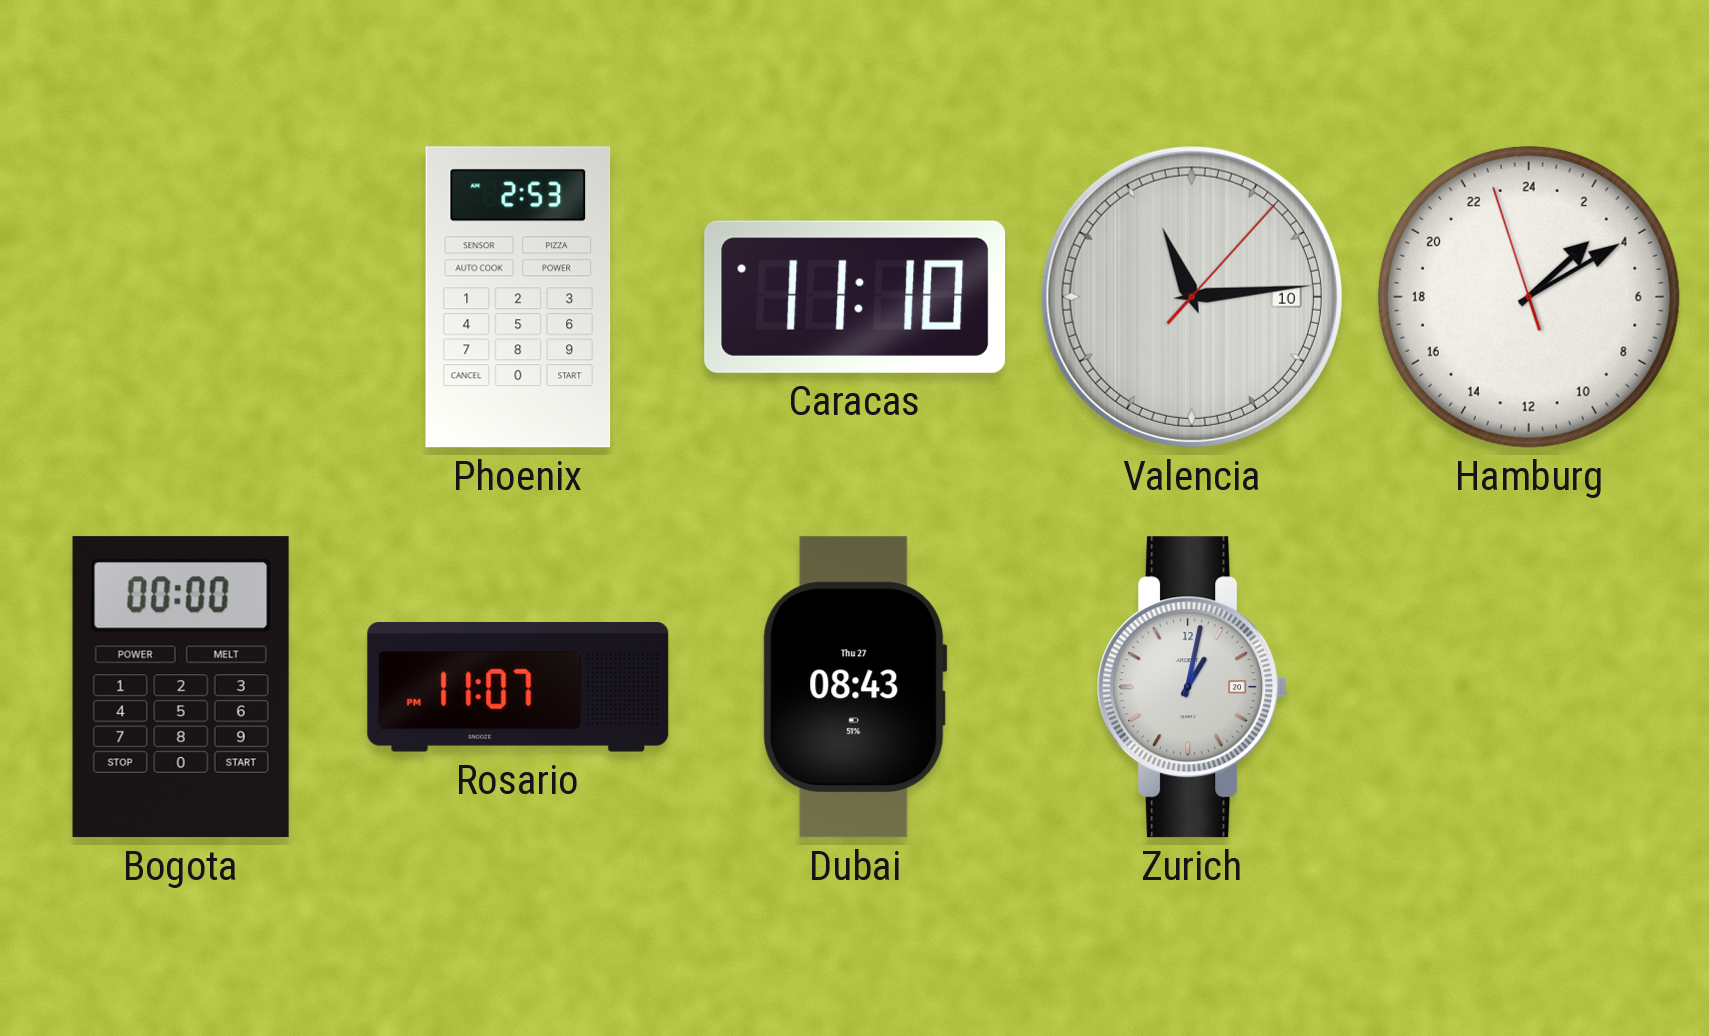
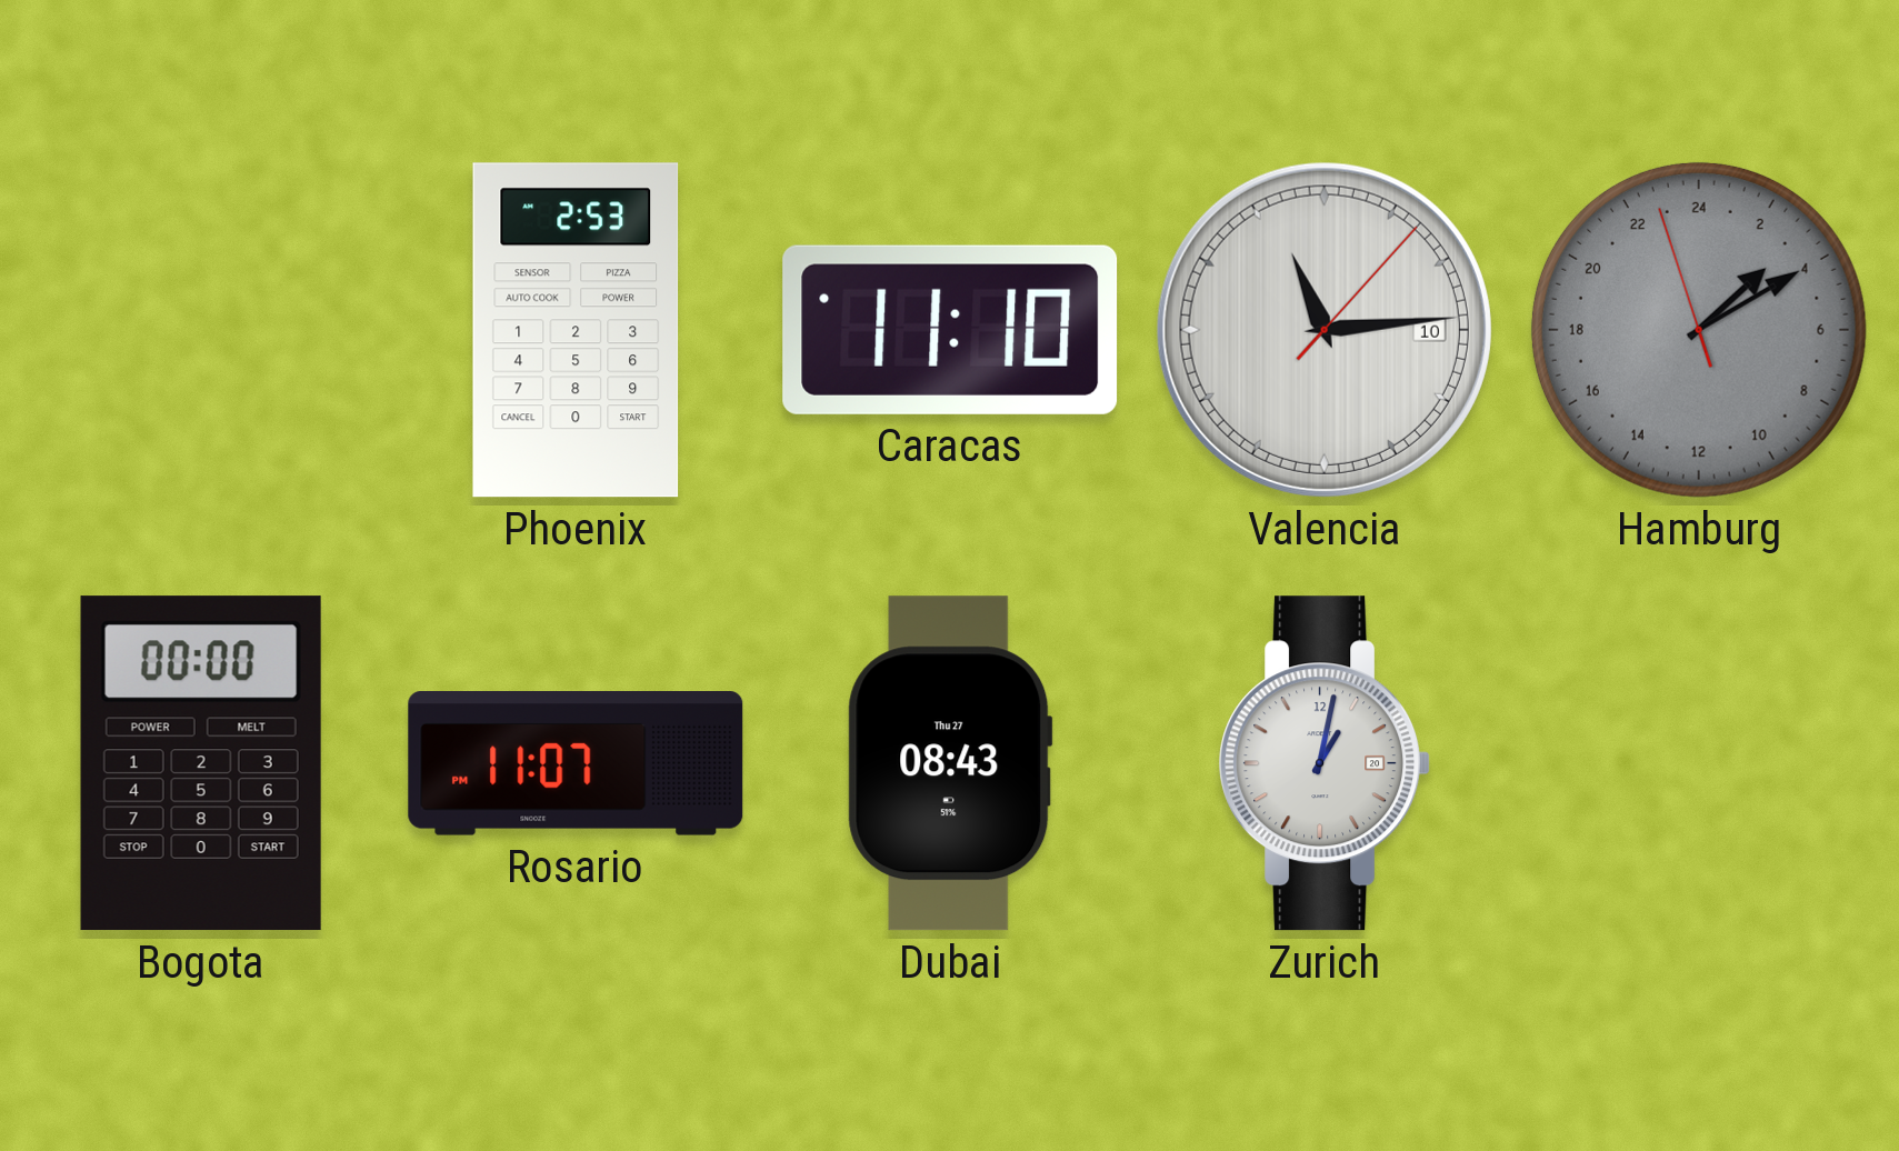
Hamburg dial: white -> grey (1699, 330)
